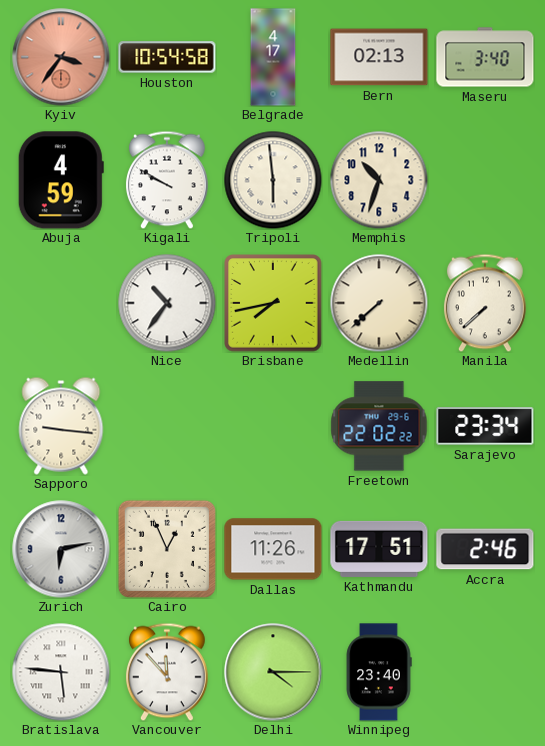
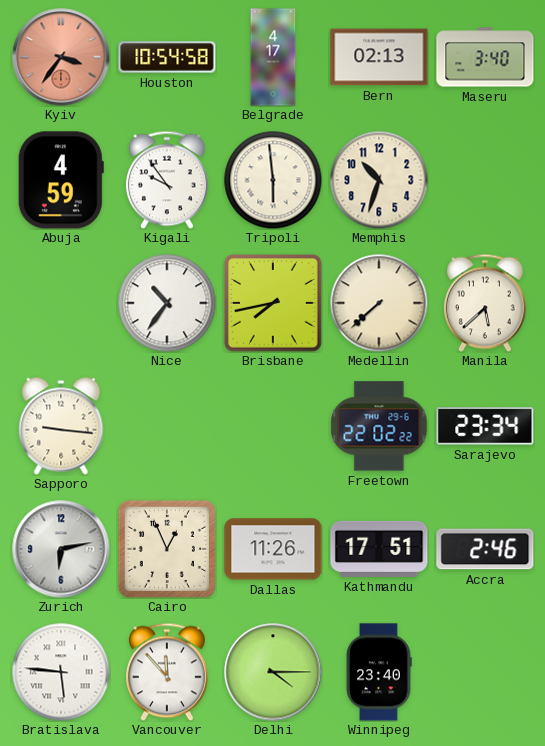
Kigali: 9:50 -> 9:54 (167, 180)
Manila: 7:38 -> 5:38 (485, 303)
